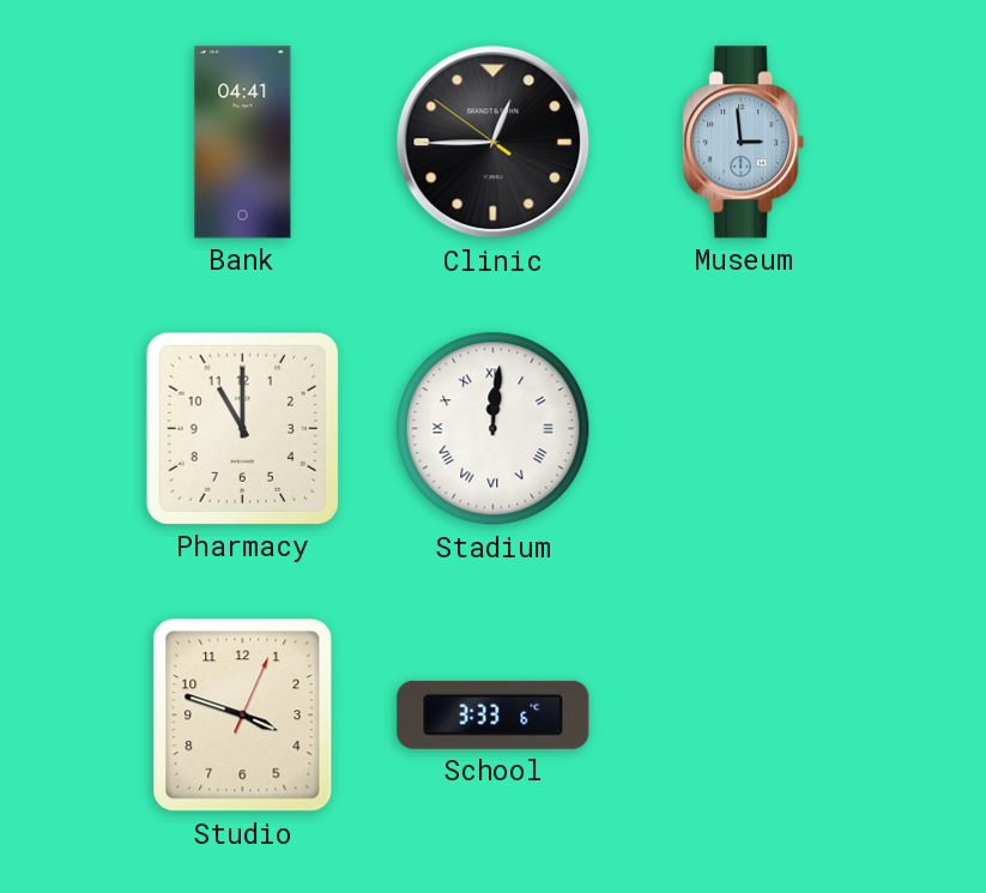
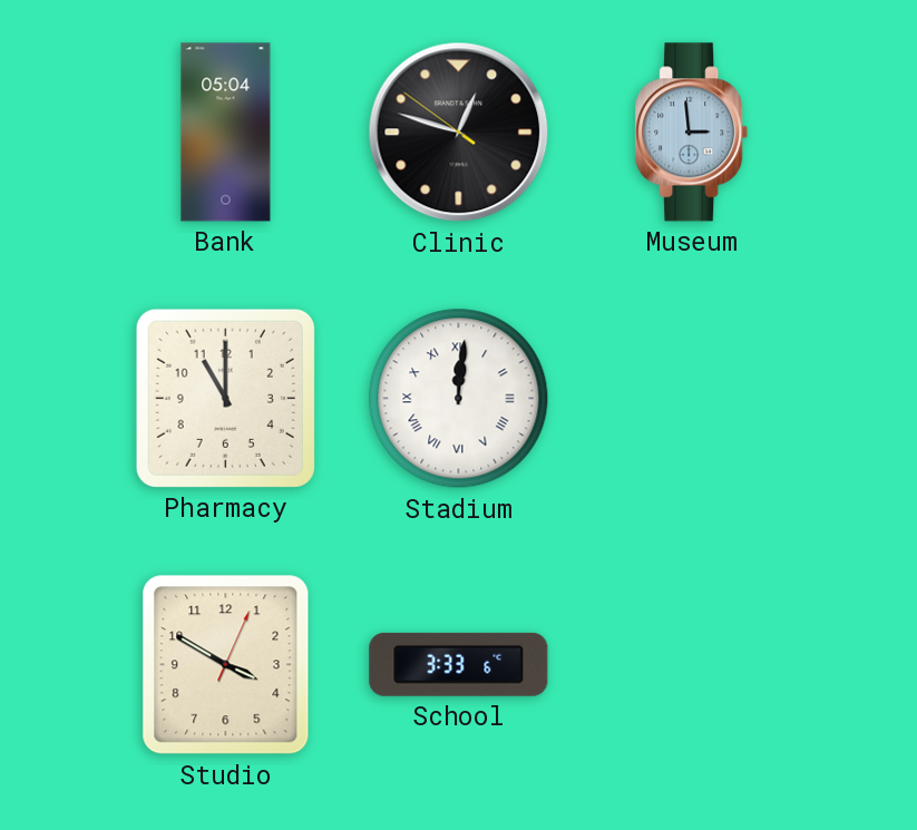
Bank: 04:41 -> 05:04 (226, 133)
Clinic: 12:44 -> 12:47 (459, 133)
Studio: 3:48 -> 3:50 (226, 665)
